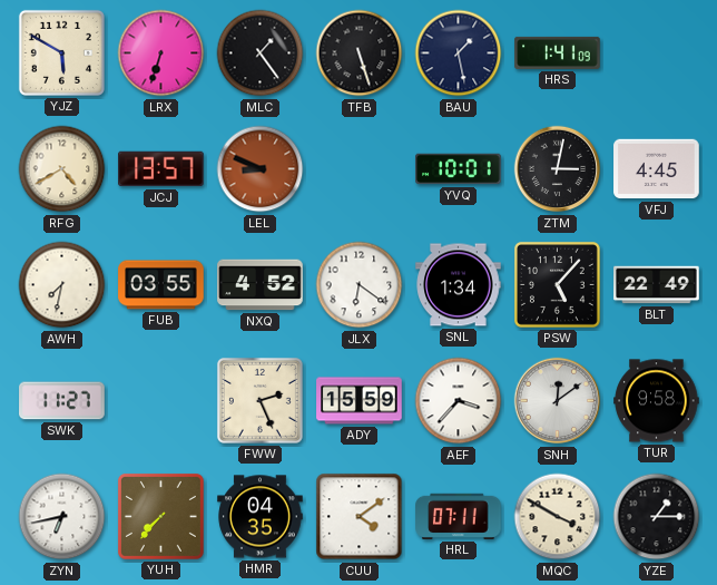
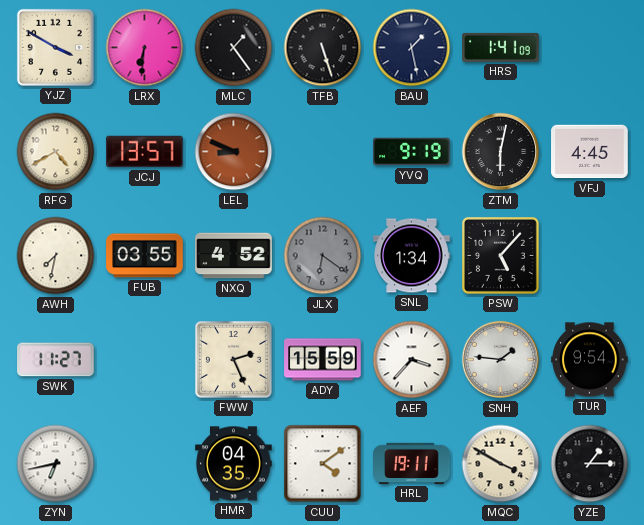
YJZ: 5:50 -> 3:50 (55, 47)
LRX: 6:33 -> 6:31 (145, 48)
YVQ: 10:01 -> 9:19 (412, 152)
ZTM: 3:02 -> 6:02 (501, 152)
JLX dial: white -> grey (323, 256)
BLT: 22:49 -> none (657, 285)
SNH: 12:09 -> 1:46 (501, 360)
TUR: 9:58 -> 9:54 (590, 360)
YUH: 7:37 -> none (160, 516)
HRL: 07:11 -> 19:11 (412, 463)
